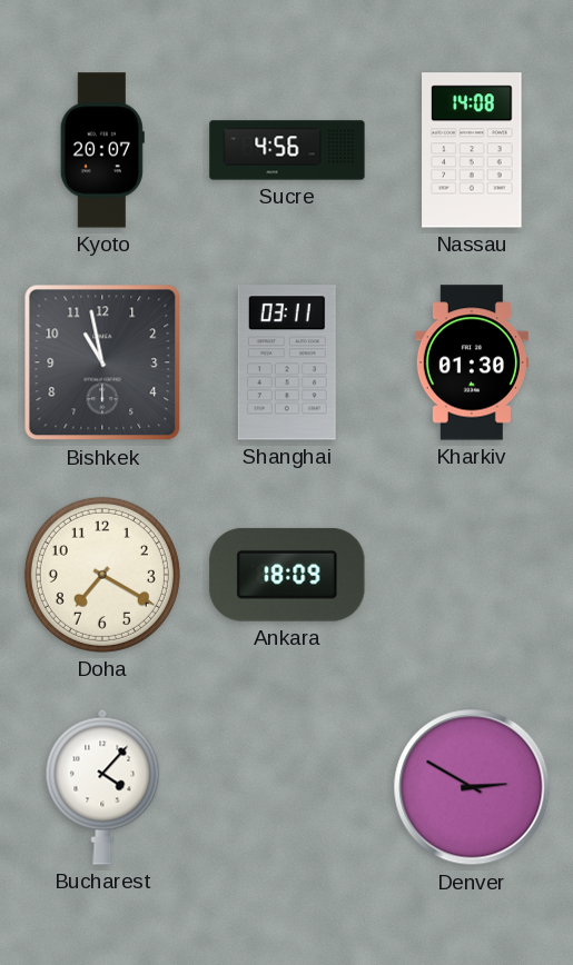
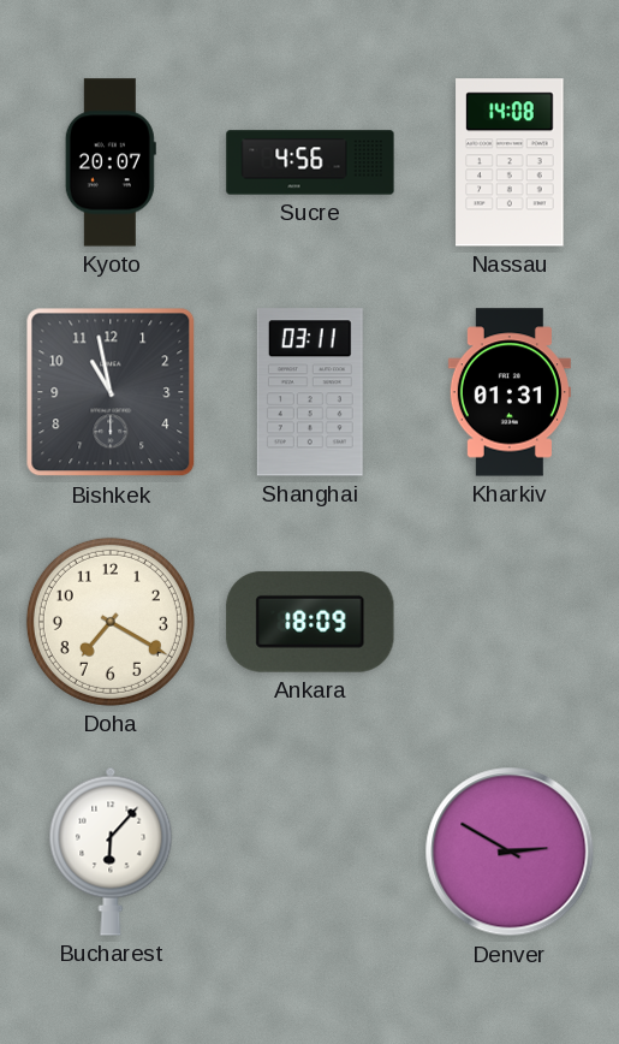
Kharkiv: 01:30 -> 01:31 (510, 392)
Bucharest: 4:07 -> 6:07 (111, 852)
